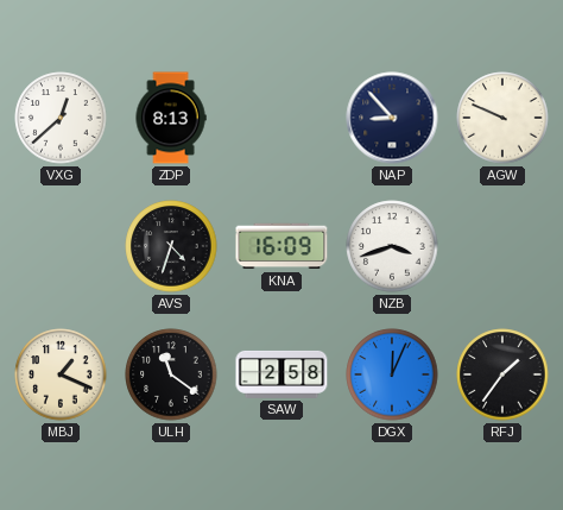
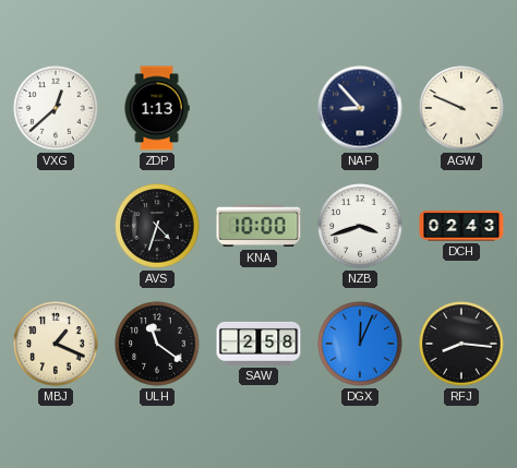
ZDP: 8:13 -> 1:13 (157, 108)
KNA: 16:09 -> 10:00 (258, 226)
DCH: none -> 02:43 (461, 226)
RFJ: 1:36 -> 8:16 (461, 344)
